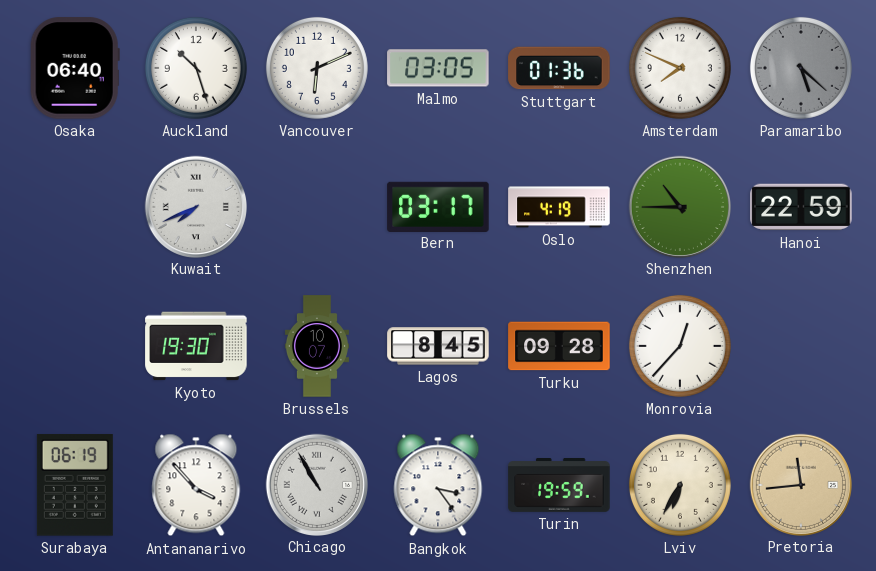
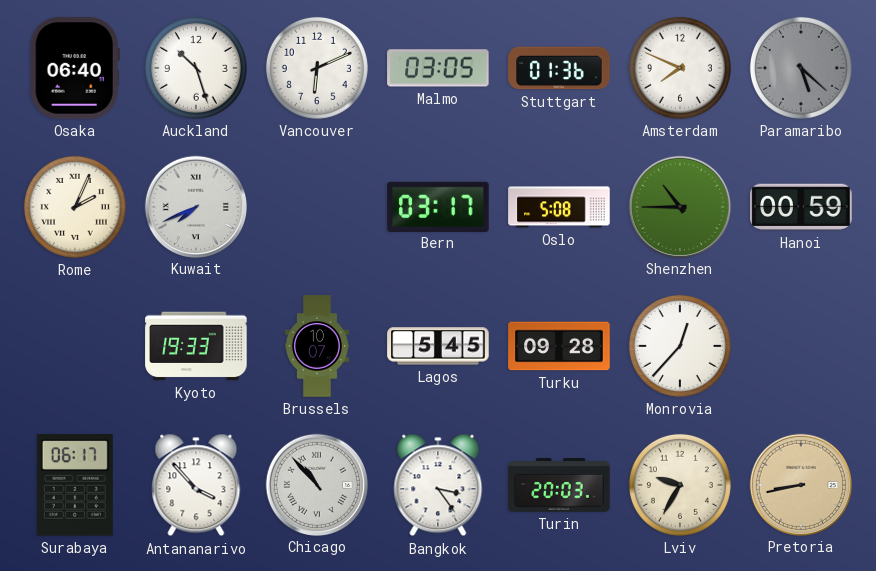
Rome: none -> 2:04 (75, 207)
Oslo: 4:19 -> 5:08 (559, 207)
Hanoi: 22:59 -> 00:59 (801, 207)
Kyoto: 19:30 -> 19:33 (196, 346)
Lagos: 8:45 -> 5:45 (438, 346)
Surabaya: 06:19 -> 06:17 (75, 485)
Chicago: 10:55 -> 10:53 (316, 484)
Turin: 19:59 -> 20:03 (559, 486)
Lviv: 6:35 -> 9:35 (680, 485)
Pretoria: 11:44 -> 8:43 (800, 484)
